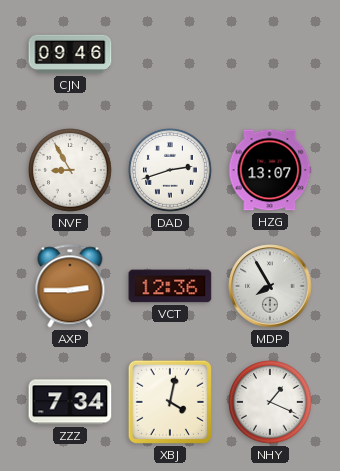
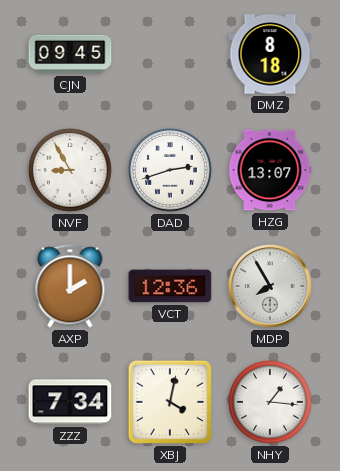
CJN: 09:46 -> 09:45 (70, 54)
DMZ: none -> 8:18 (270, 54)
AXP: 2:45 -> 2:00 (70, 286)
NHY: 1:19 -> 1:16 (271, 403)
